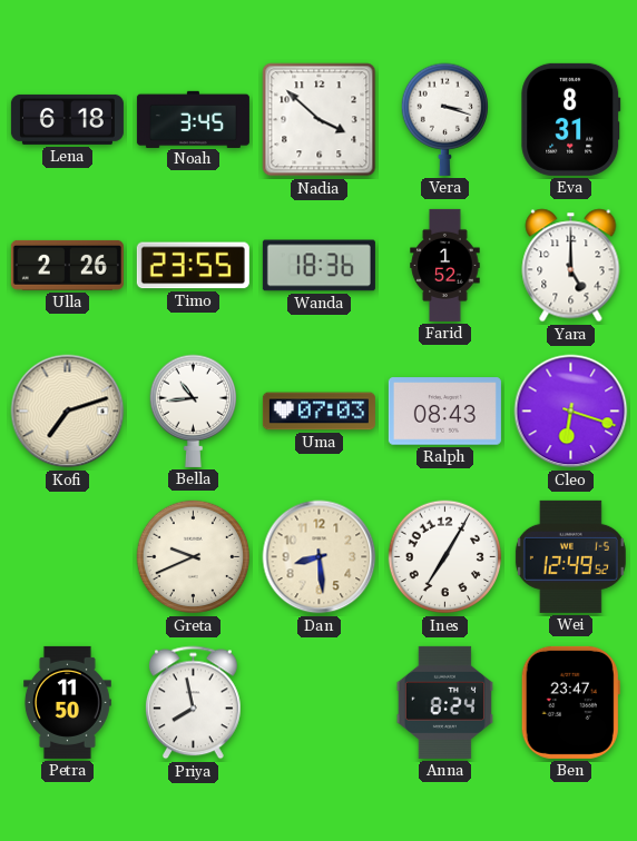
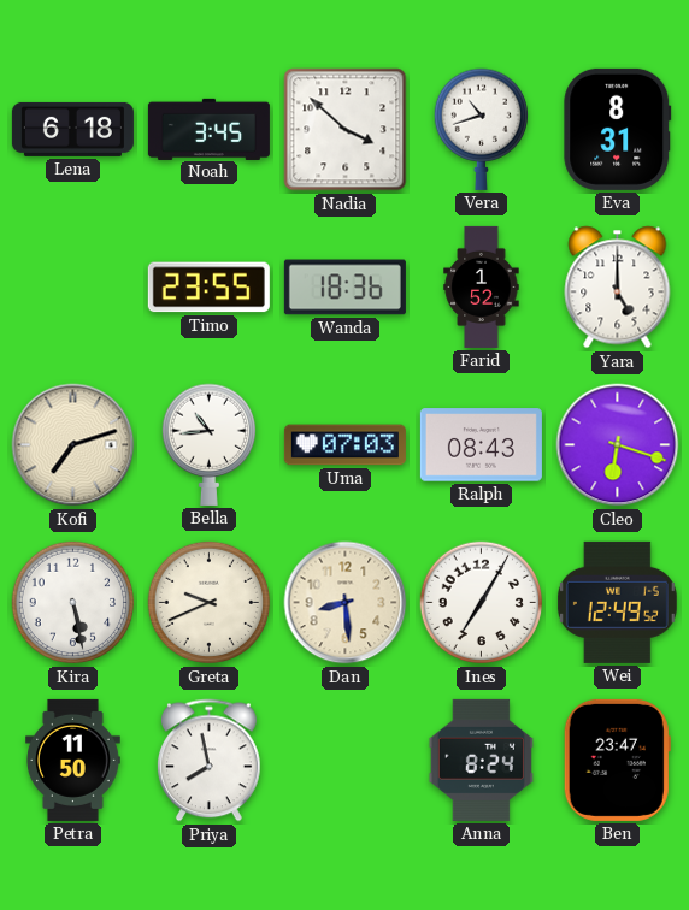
Vera: 3:18 -> 10:42 (481, 129)
Ulla: 2:26 -> none (67, 265)
Kira: none -> 5:28 (73, 603)
